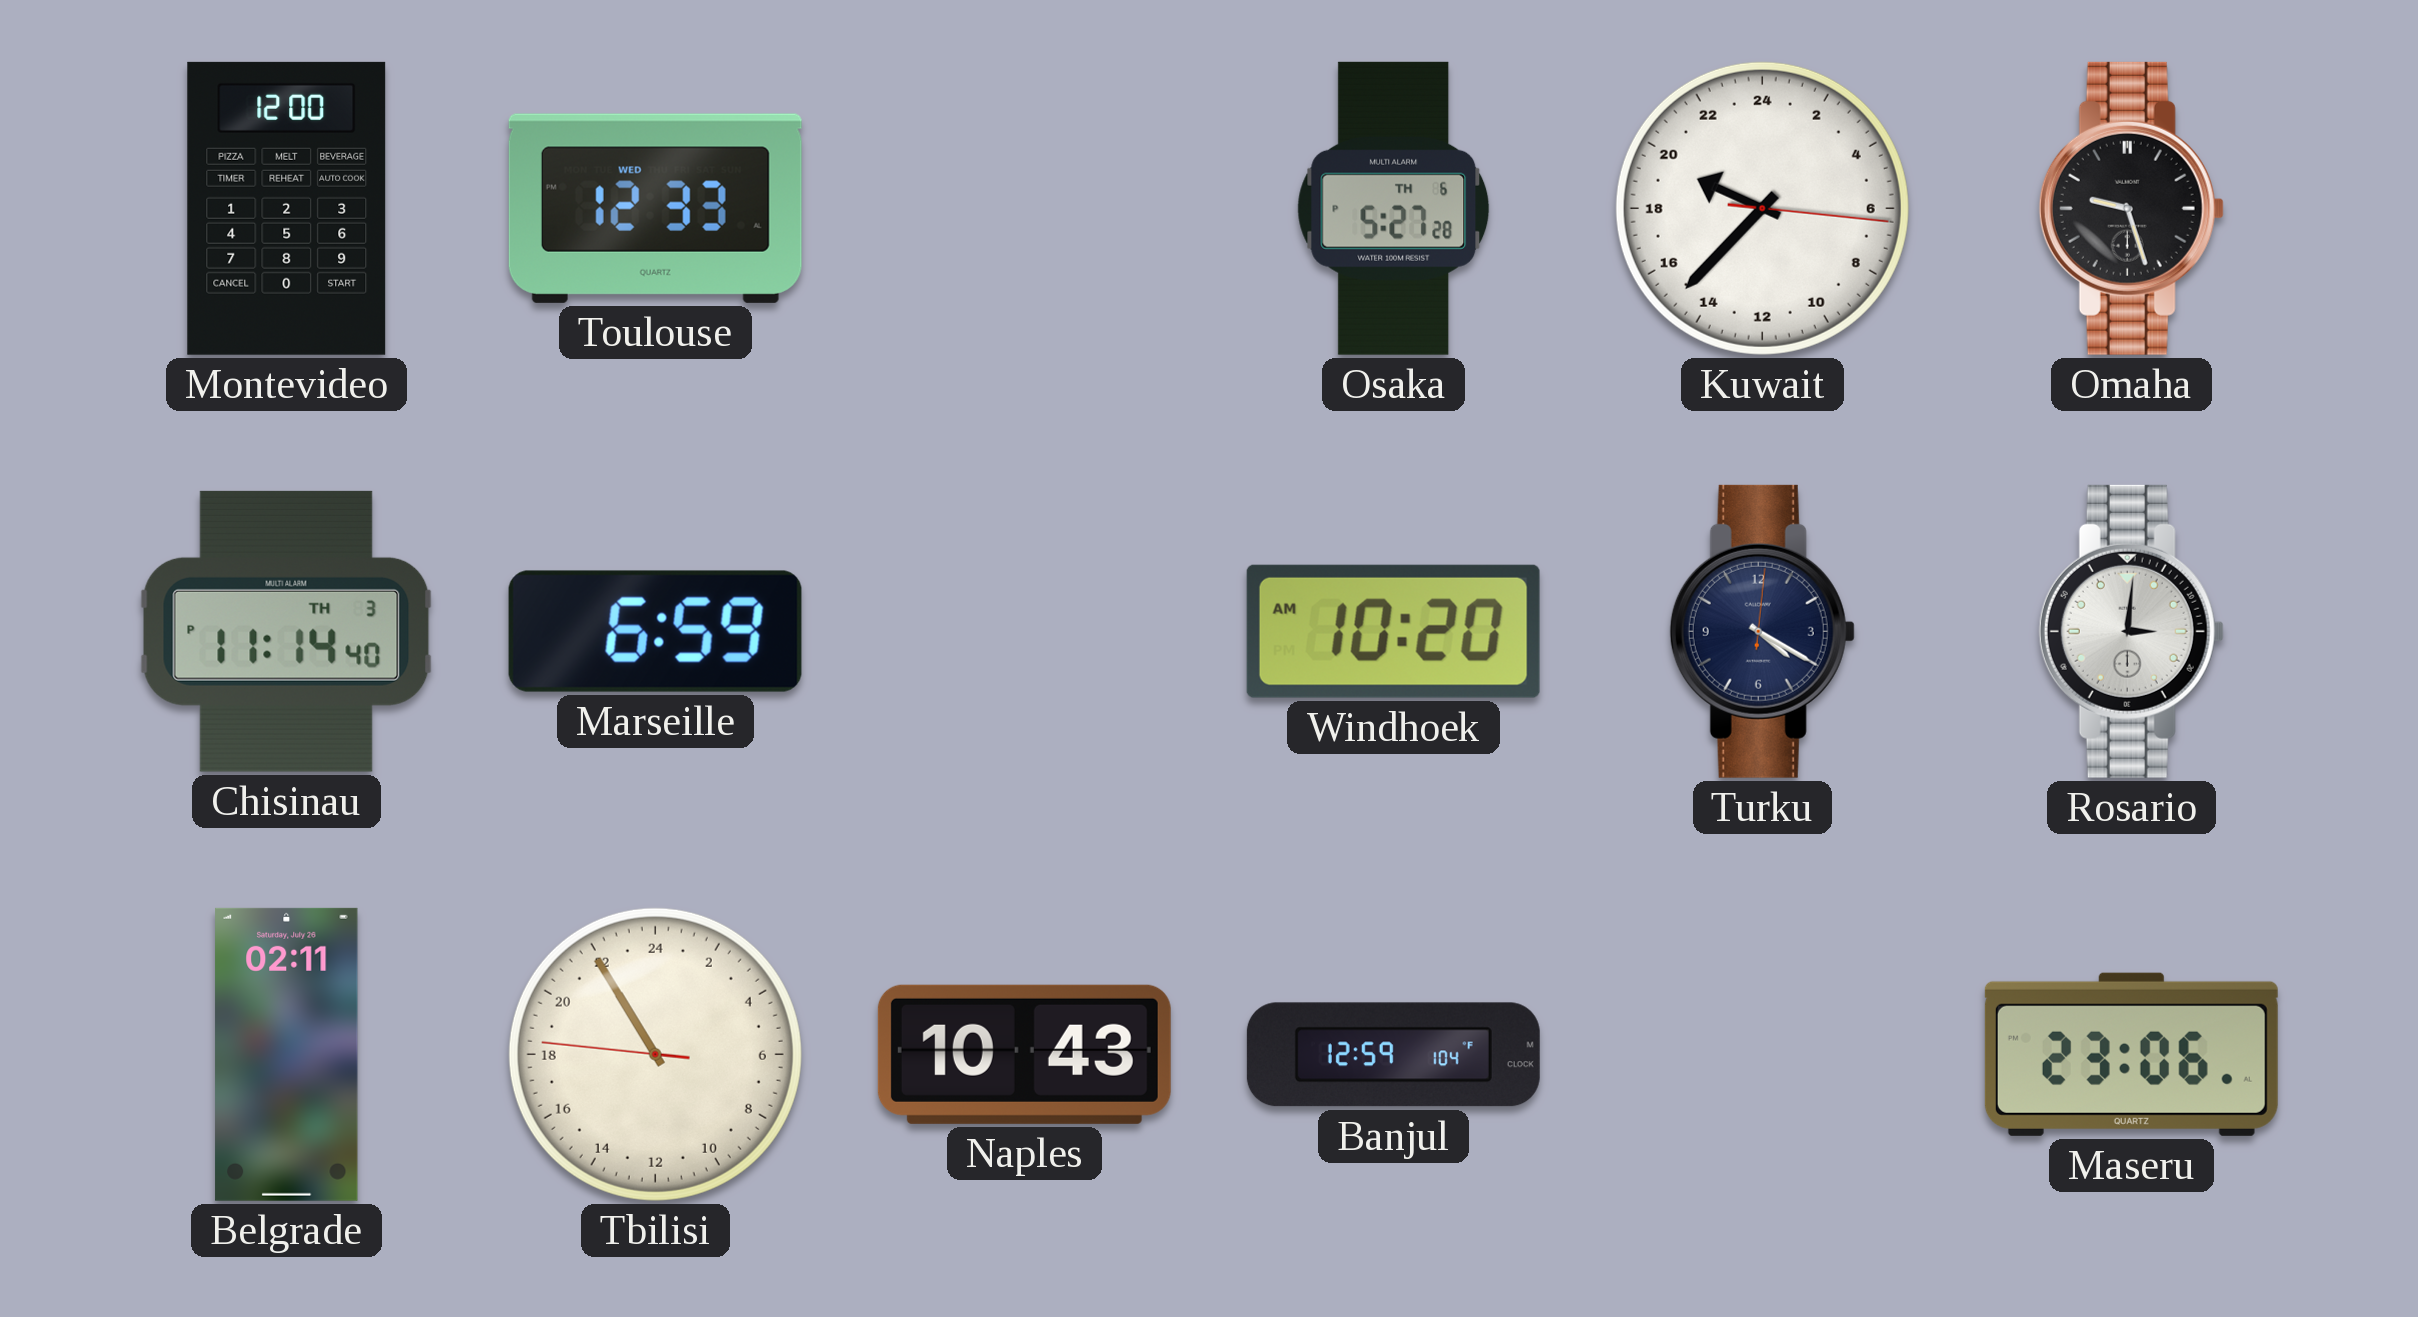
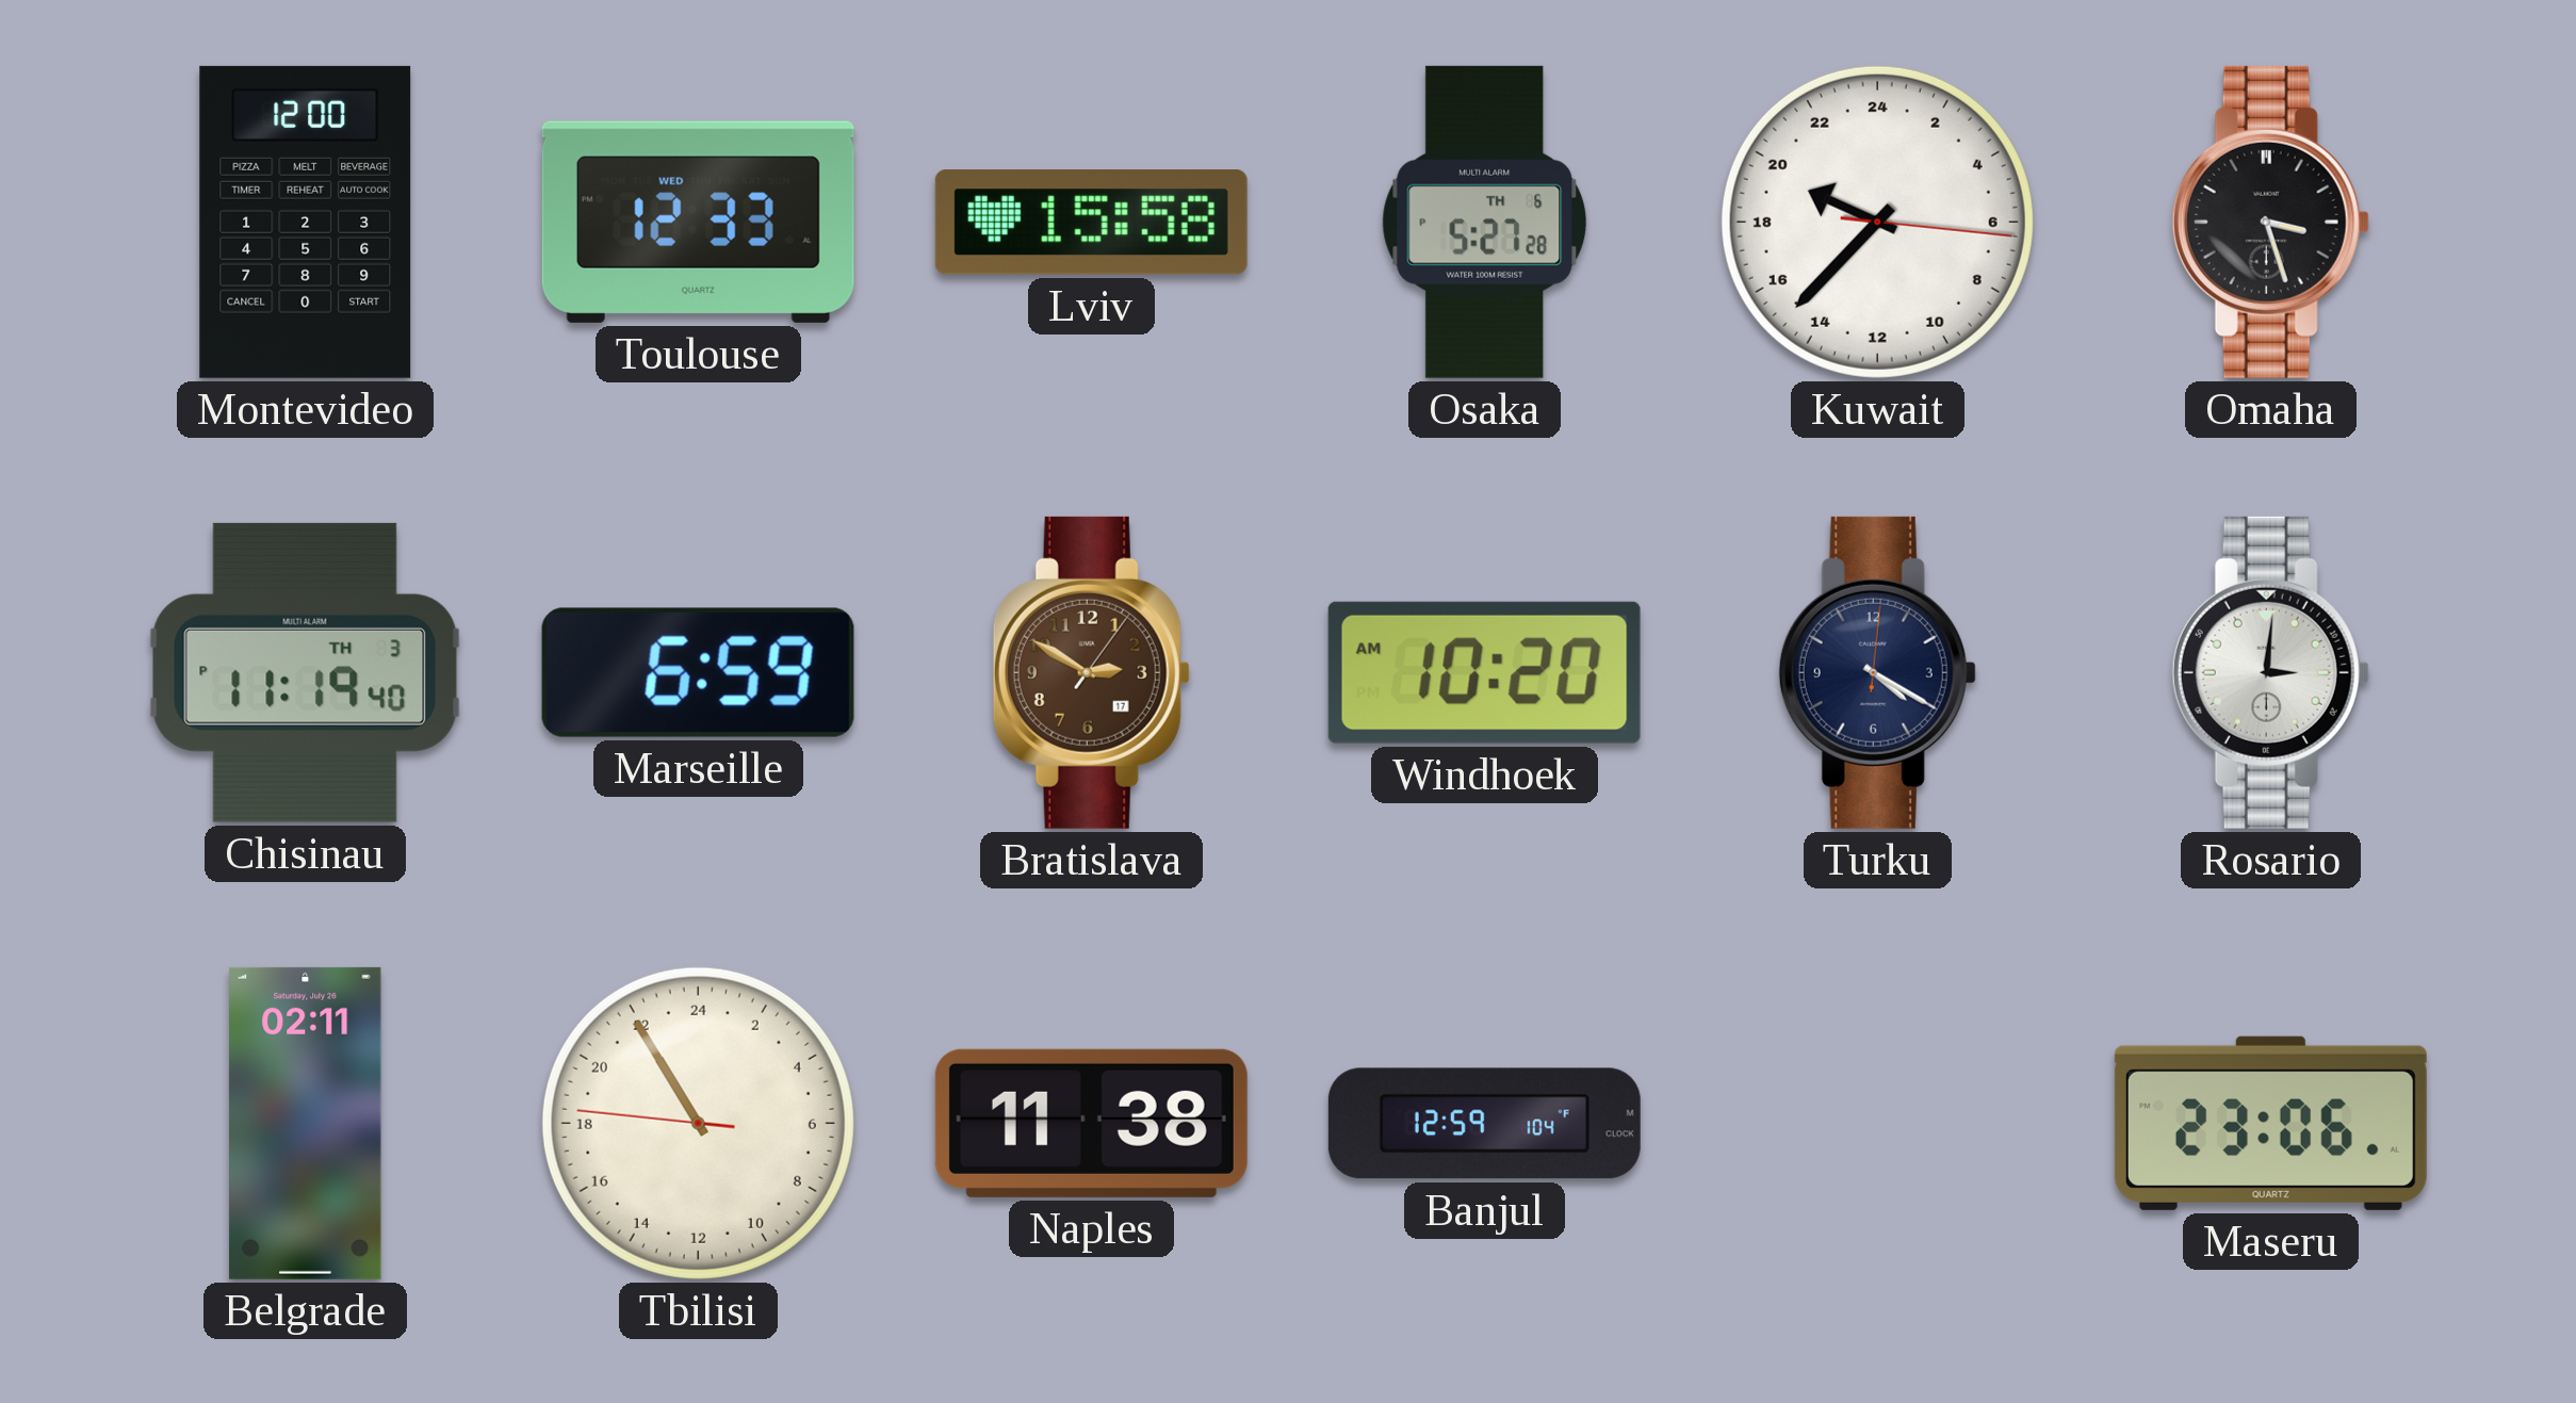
Lviv: none -> 15:58 (1091, 223)
Omaha: 9:27 -> 3:27 (2270, 222)
Chisinau: 11:14 -> 11:19 (306, 672)
Bratislava: none -> 2:50 (1091, 672)
Naples: 10:43 -> 11:38 (1091, 1123)
